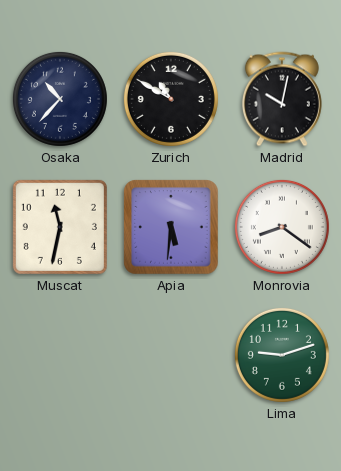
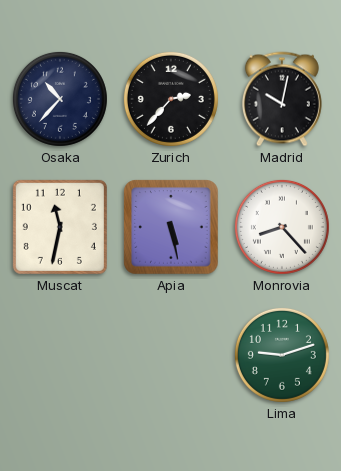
Zurich: 10:50 -> 2:37 (171, 99)
Apia: 5:31 -> 5:28 (171, 227)
Monrovia: 8:21 -> 8:23 (282, 227)
